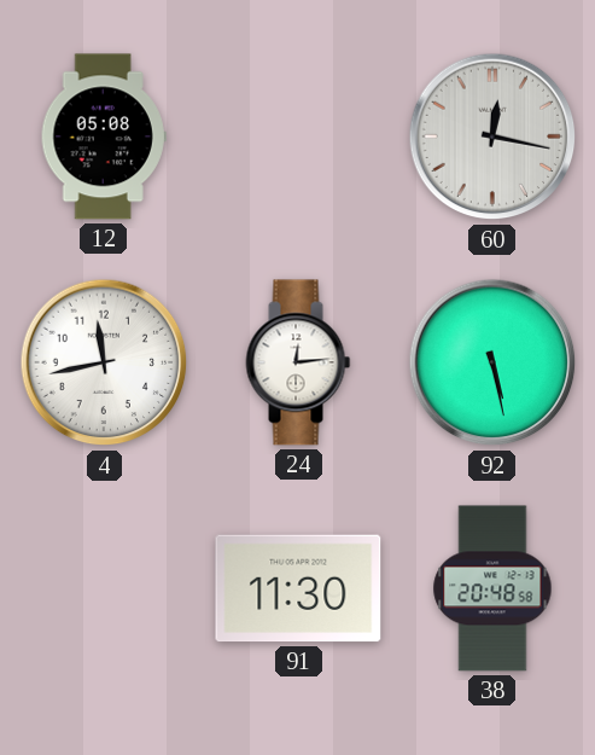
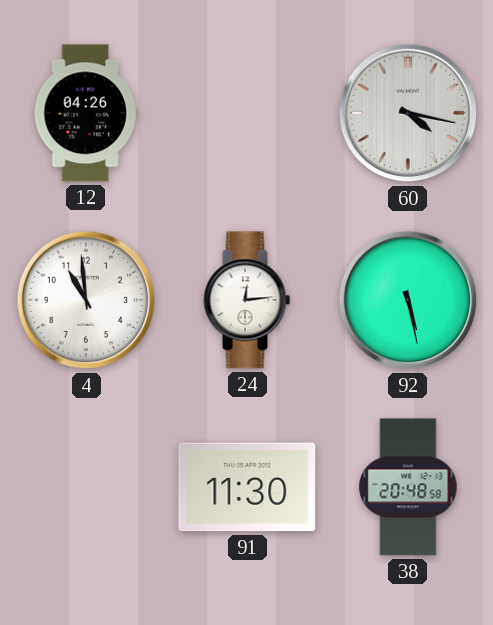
12: 05:08 -> 04:26 (86, 113)
60: 12:17 -> 4:17 (408, 113)
4: 11:43 -> 10:59 (86, 300)
